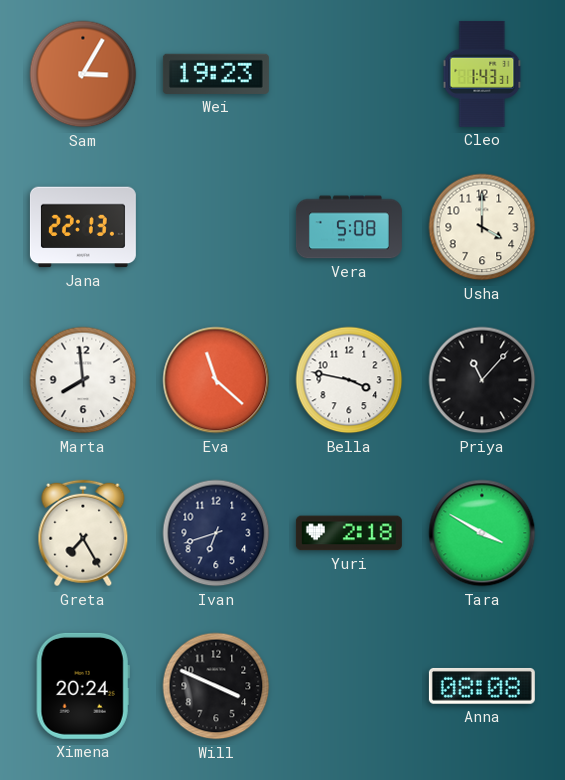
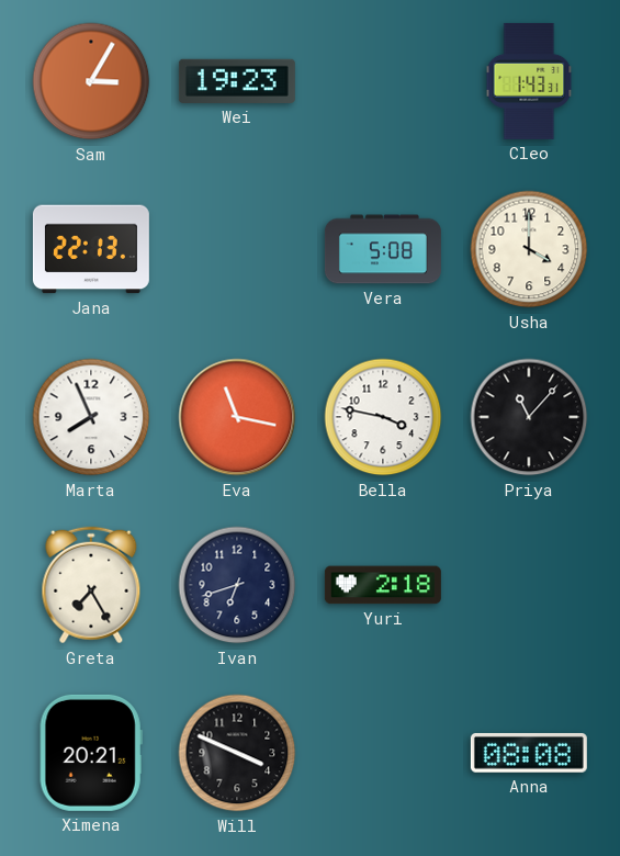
Marta: 7:59 -> 7:56 (91, 417)
Eva: 11:22 -> 11:17 (237, 417)
Tara: 3:50 -> none (482, 533)
Ximena: 20:24 -> 20:21 (91, 753)
